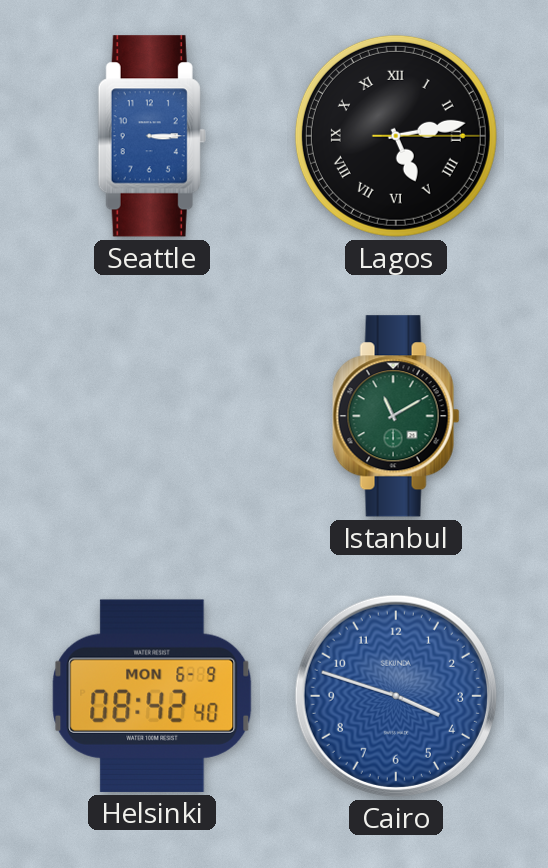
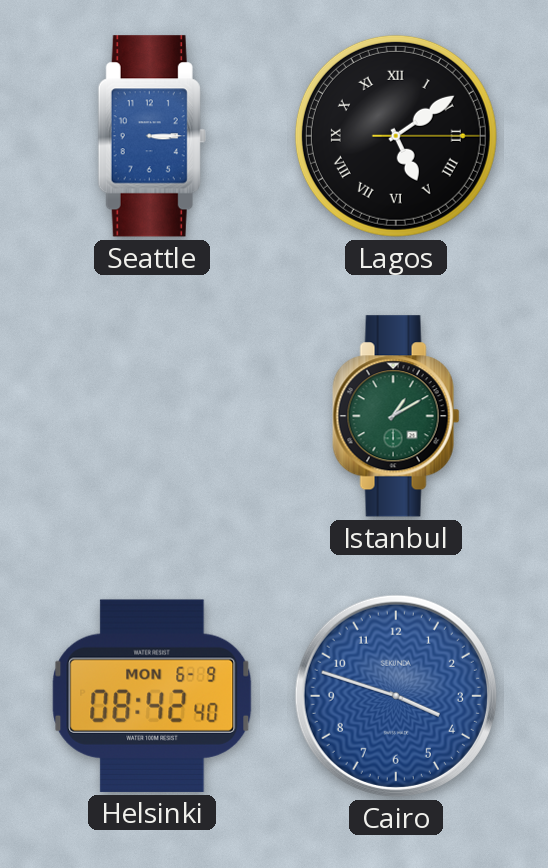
Lagos: 5:13 -> 5:09 (396, 136)
Istanbul: 11:10 -> 1:10 (396, 416)
